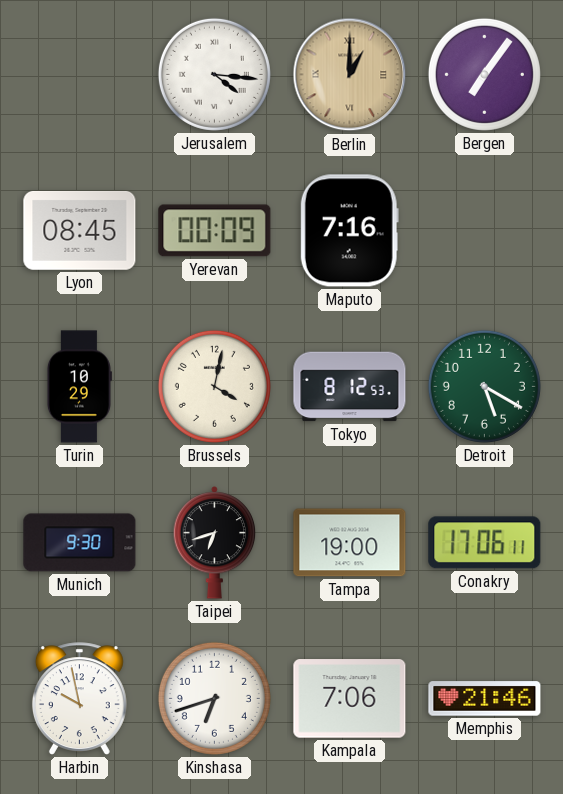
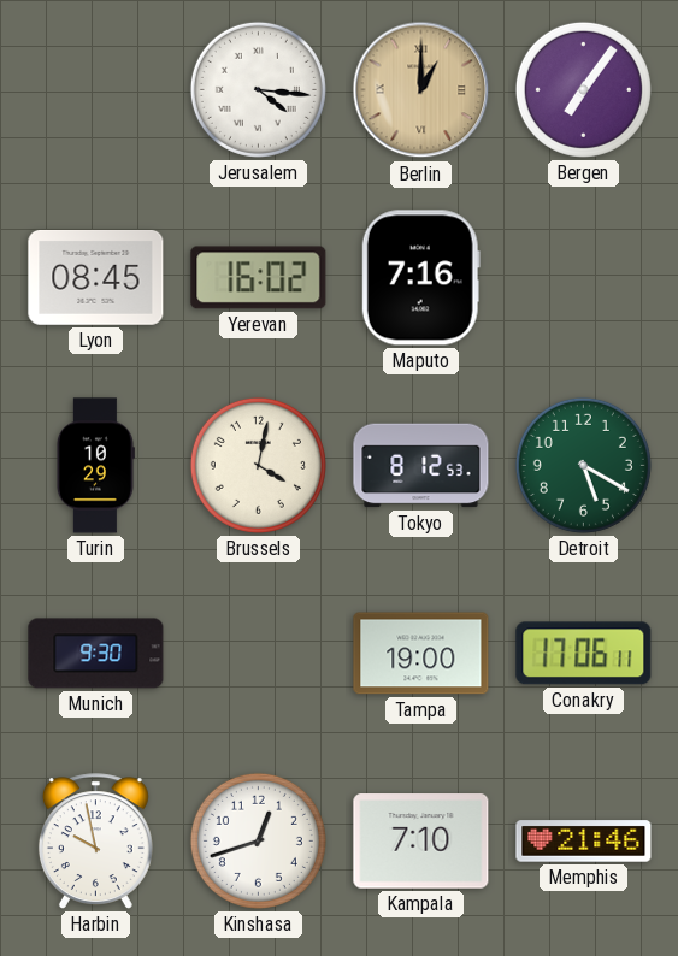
Yerevan: 00:09 -> 16:02 (259, 278)
Taipei: 6:42 -> none (215, 543)
Kinshasa: 6:42 -> 12:42 (258, 840)
Kampala: 7:06 -> 7:10 (421, 842)
